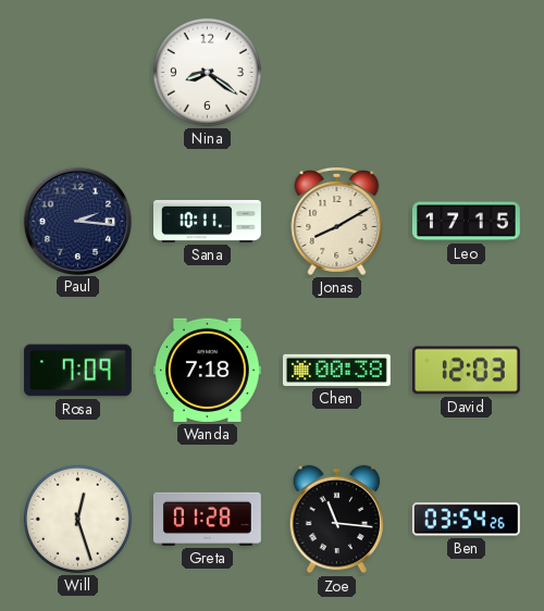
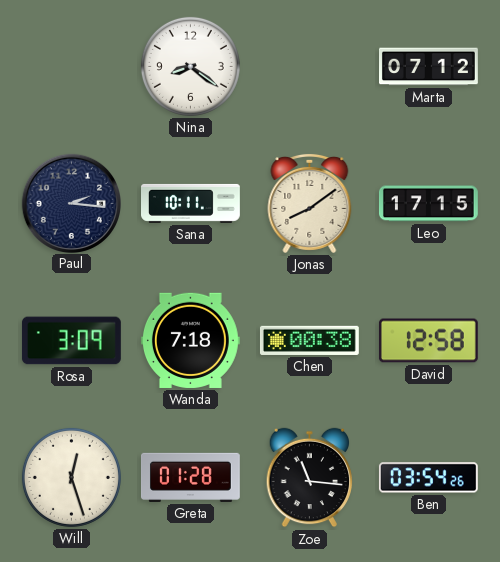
Marta: none -> 07:12 (429, 67)
Jonas: 8:10 -> 8:09 (310, 203)
Rosa: 7:09 -> 3:09 (71, 341)
David: 12:03 -> 12:58 (428, 341)
